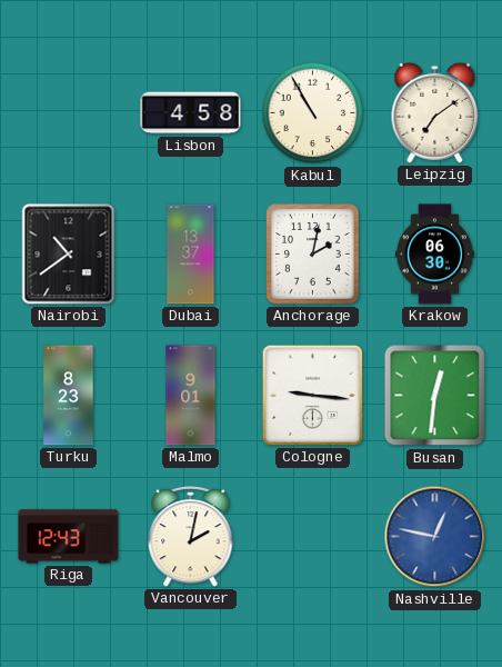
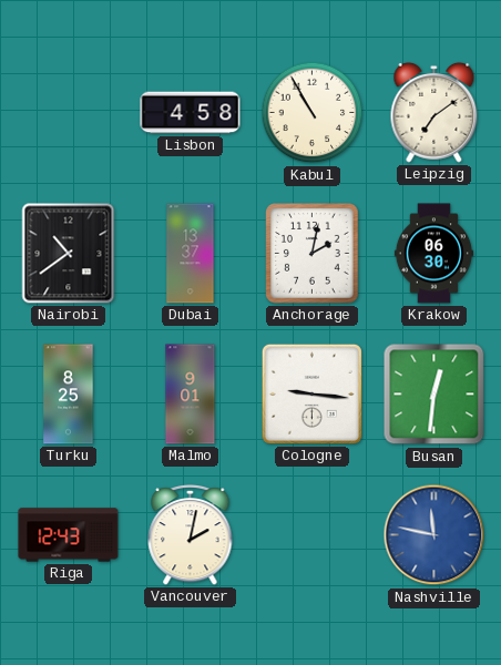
Turku: 8:23 -> 8:25 (69, 395)
Nashville: 12:47 -> 11:47 (434, 535)
